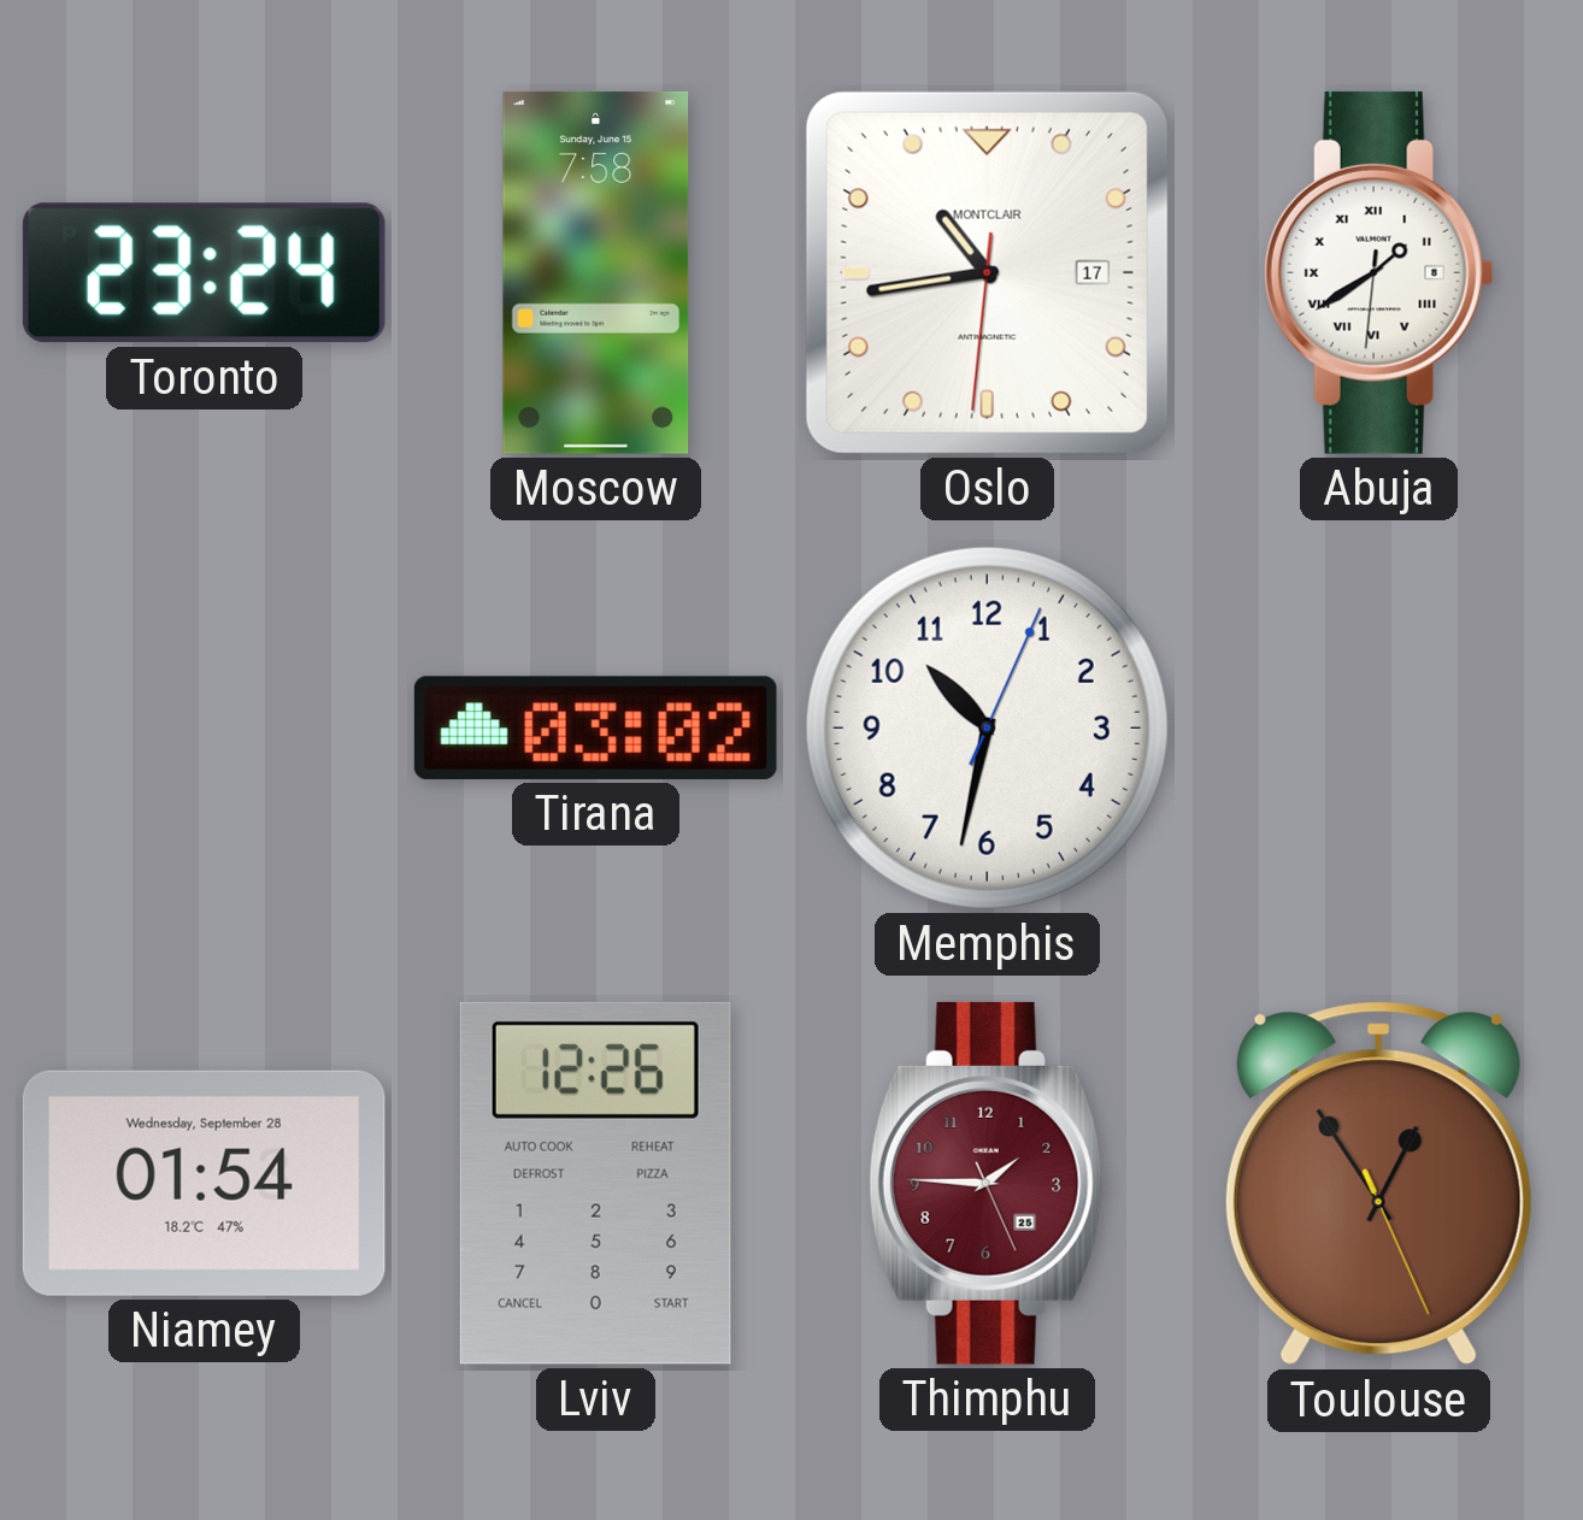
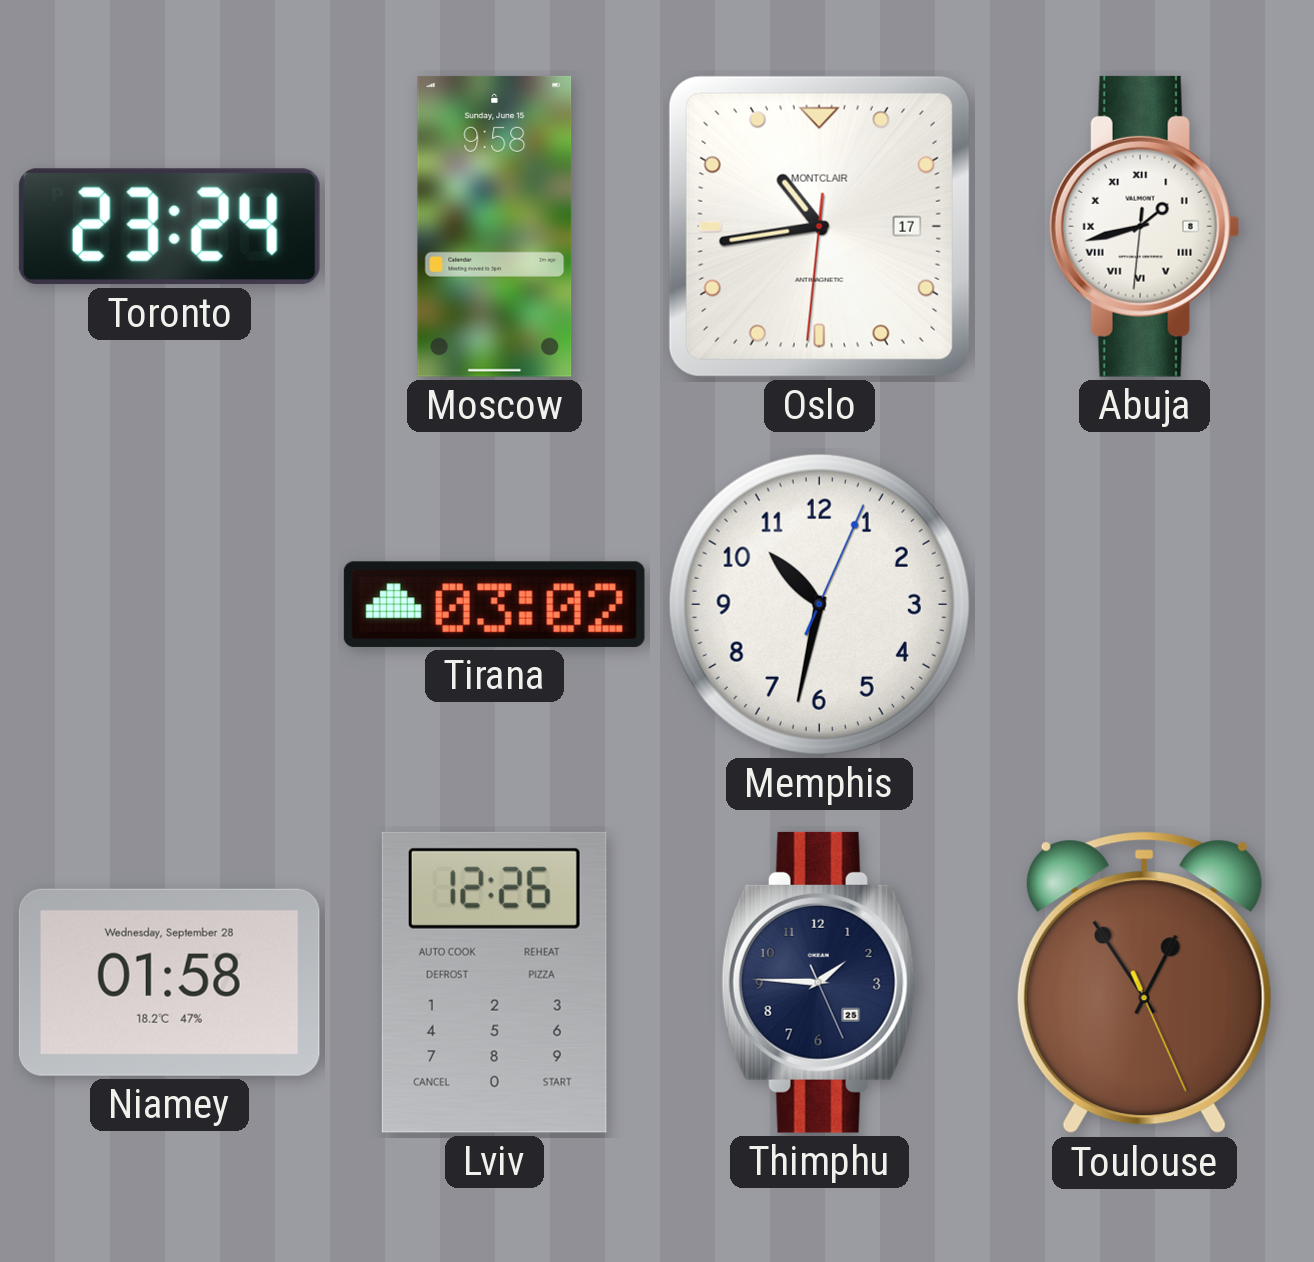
Moscow: 7:58 -> 9:58 (495, 226)
Abuja: 1:39 -> 1:42 (1144, 226)
Niamey: 01:54 -> 01:58 (169, 982)
Thimphu dial: burgundy -> navy (820, 982)
